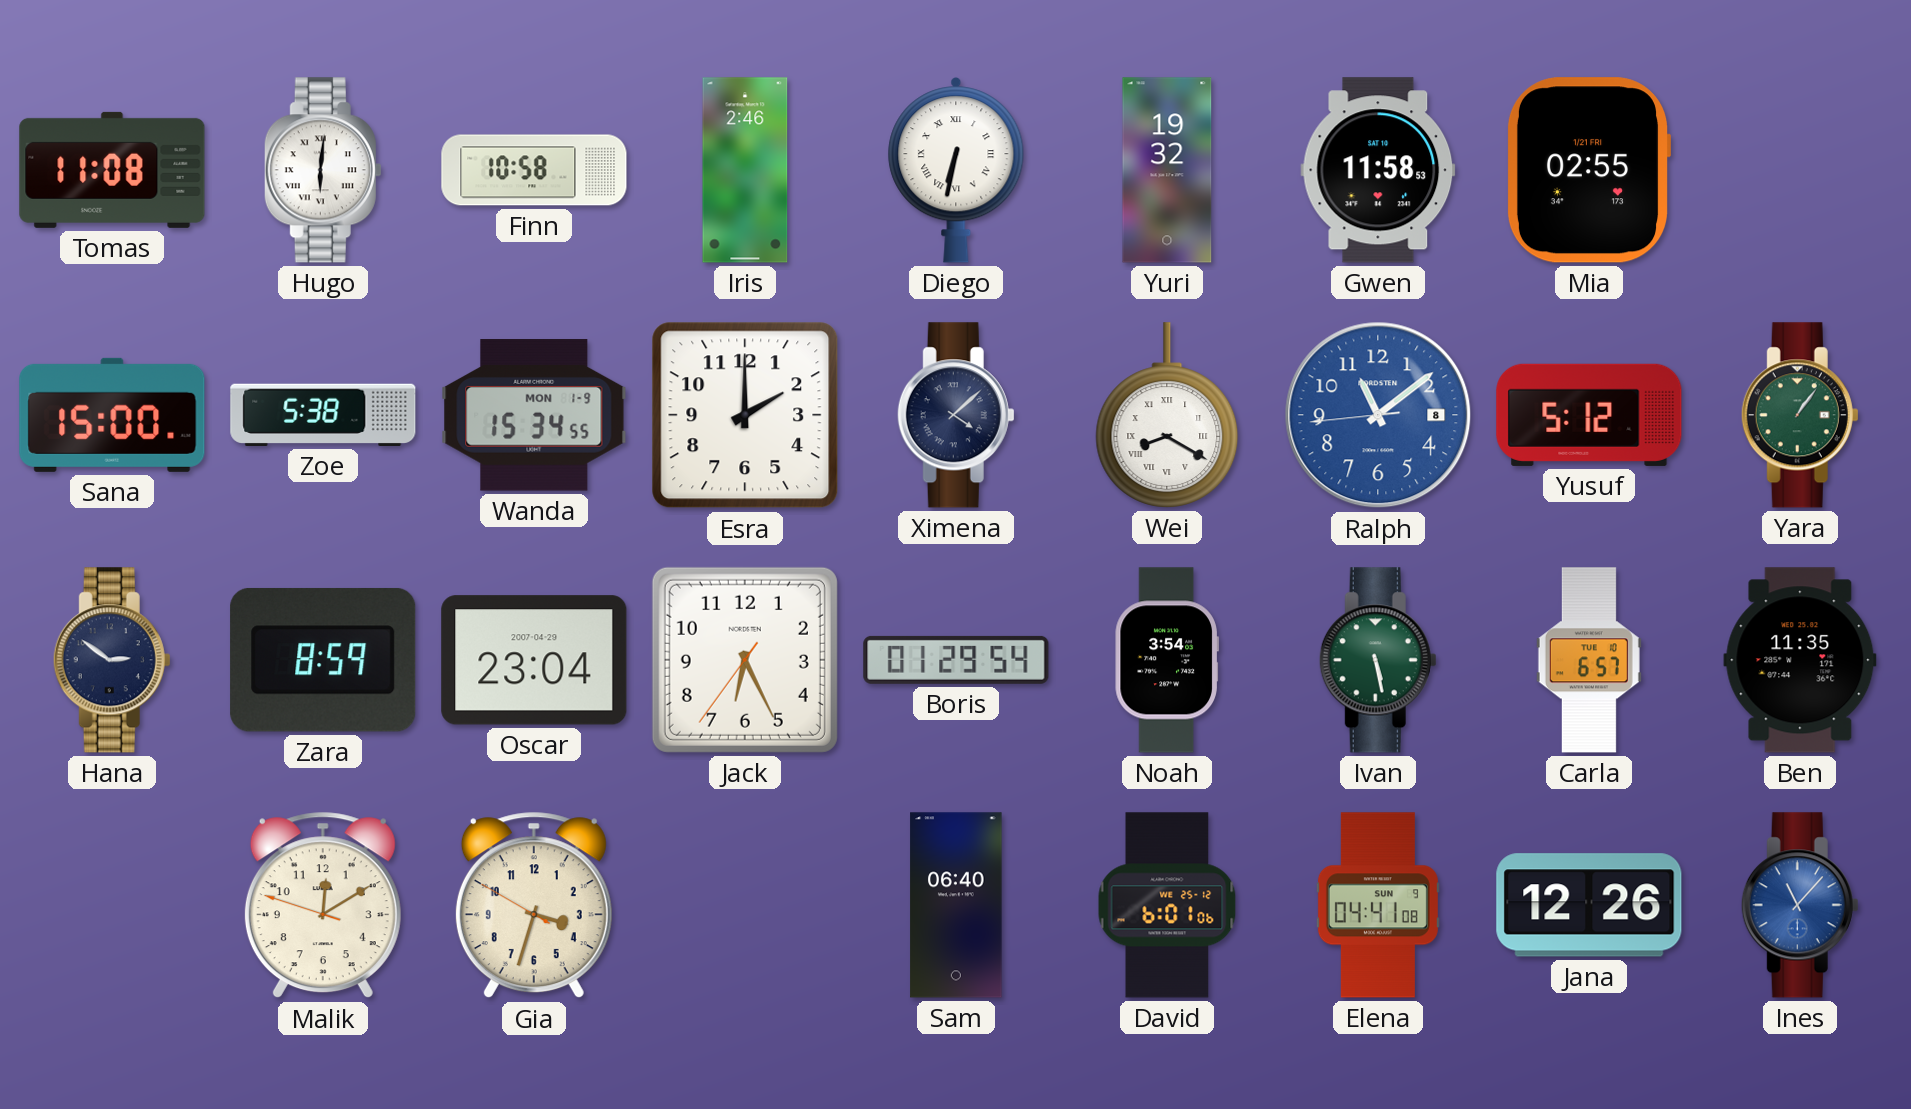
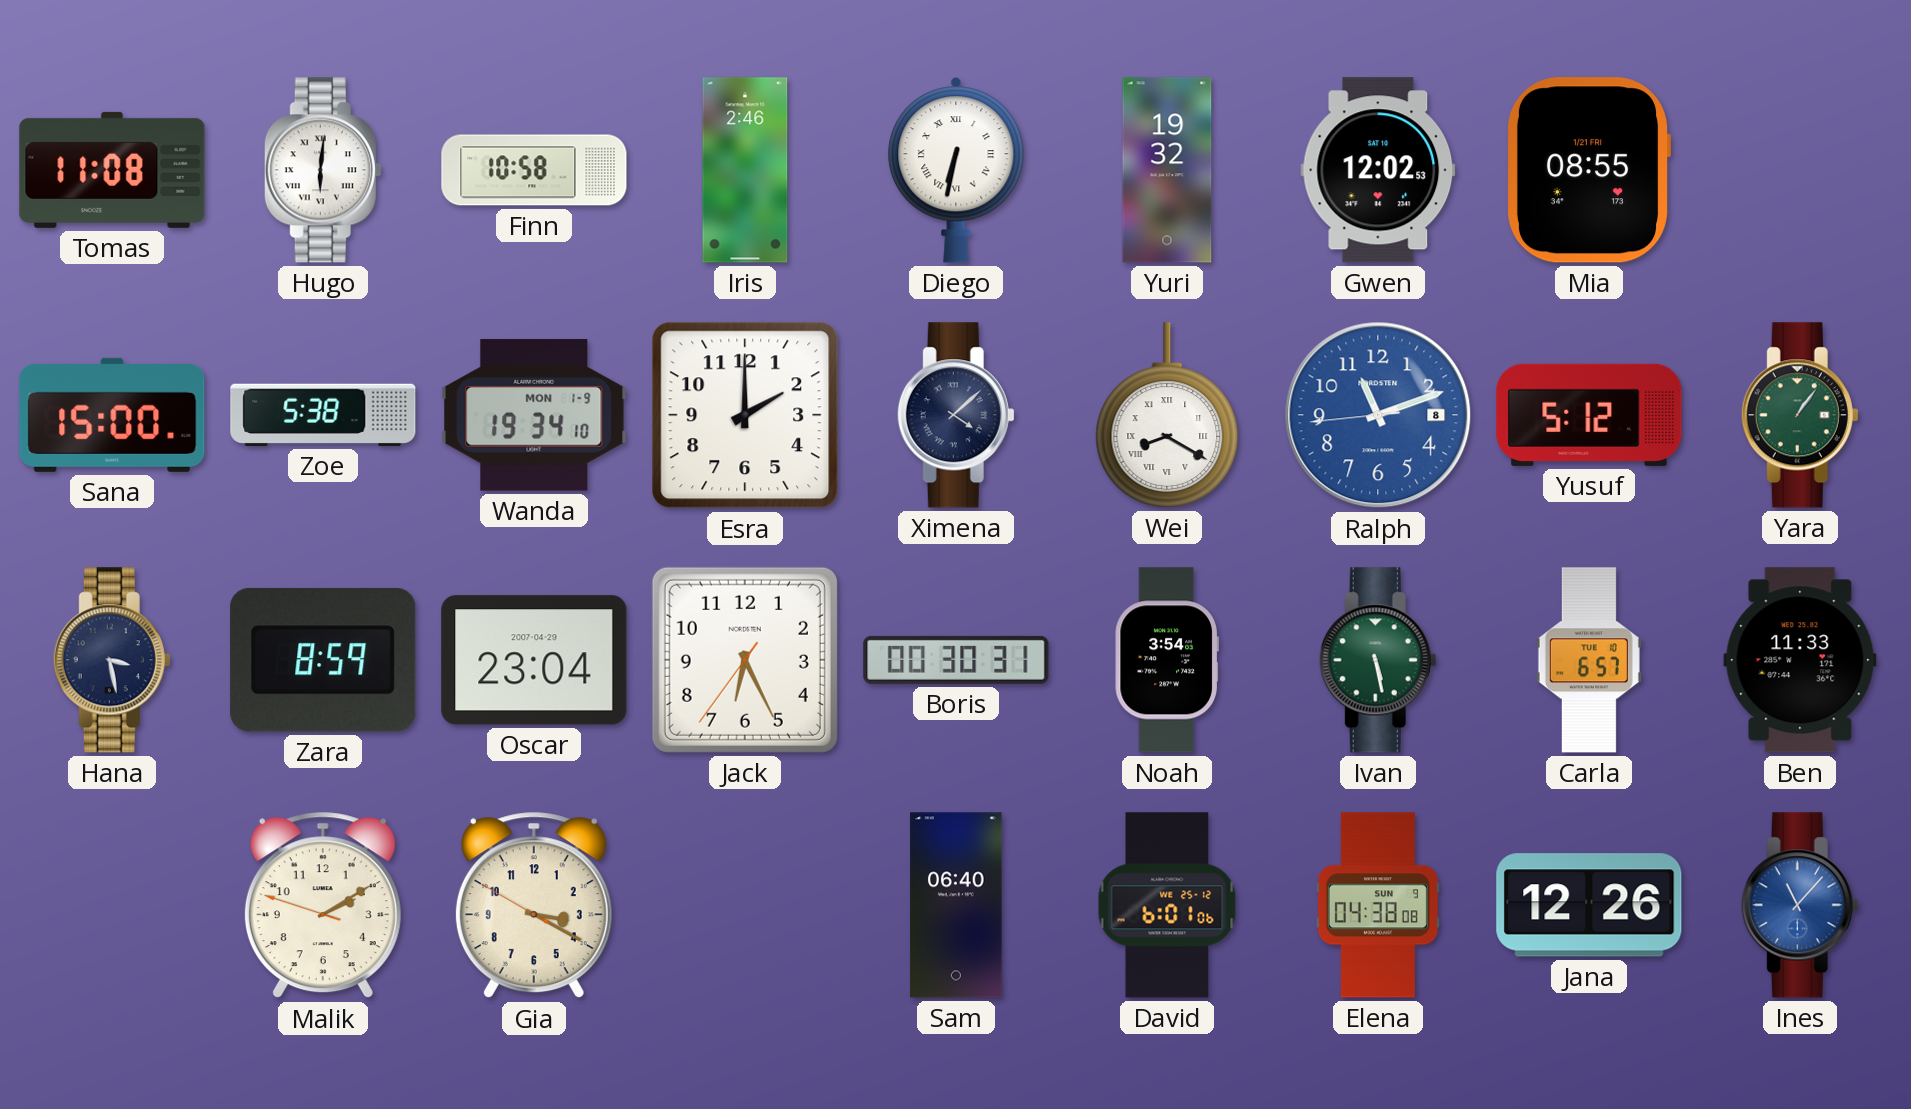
Gwen: 11:58 -> 12:02 (1378, 170)
Mia: 02:55 -> 08:55 (1588, 170)
Wanda: 15:34 -> 19:34 (534, 415)
Ralph: 11:08 -> 11:11 (1378, 415)
Hana: 2:51 -> 3:28 (112, 660)
Boris: 01:29 -> 00:30 (956, 660)
Ben: 11:35 -> 11:33 (1800, 660)
Malik: 12:09 -> 2:09 (323, 905)
Gia: 3:32 -> 3:19 (534, 905)
Elena: 04:41 -> 04:38 (1378, 905)
